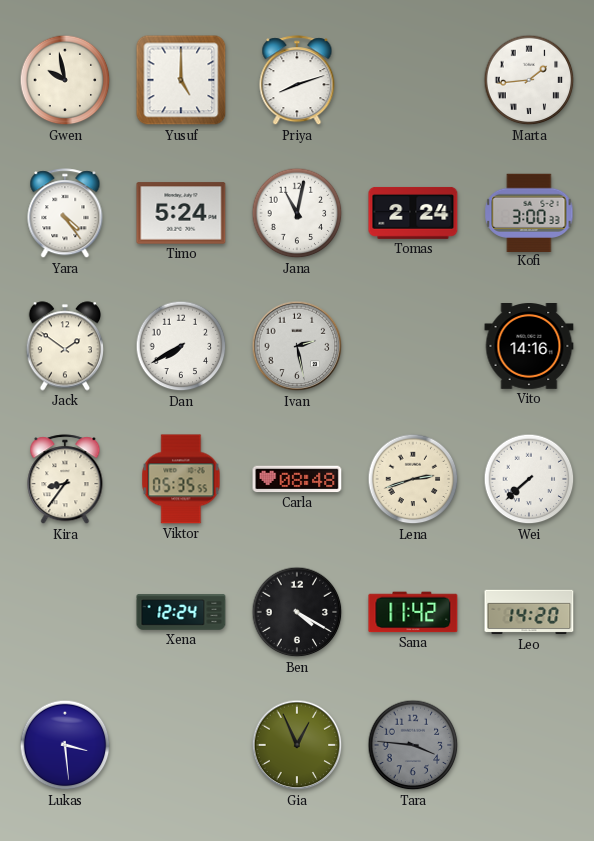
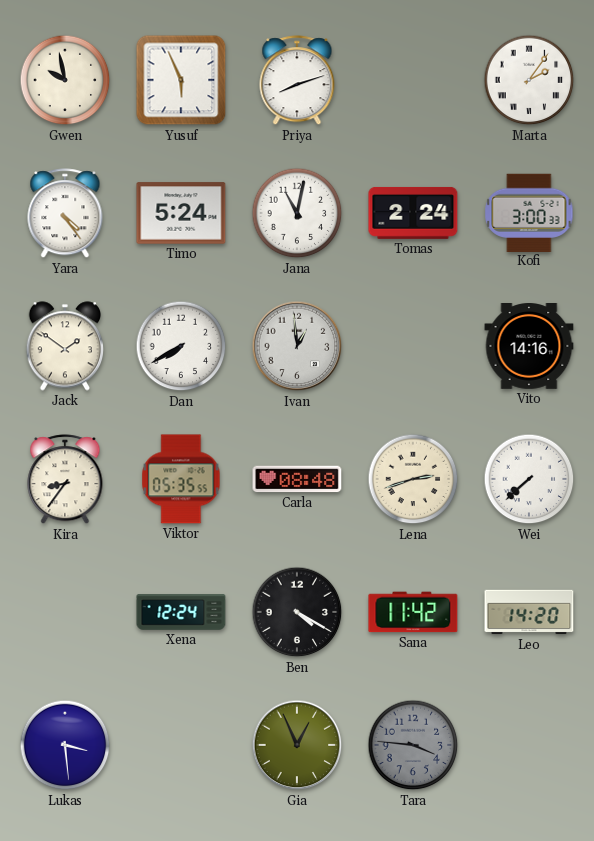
Yusuf: 5:00 -> 5:56 (181, 80)
Marta: 1:44 -> 2:06 (529, 80)
Ivan: 2:28 -> 12:59 (297, 346)
